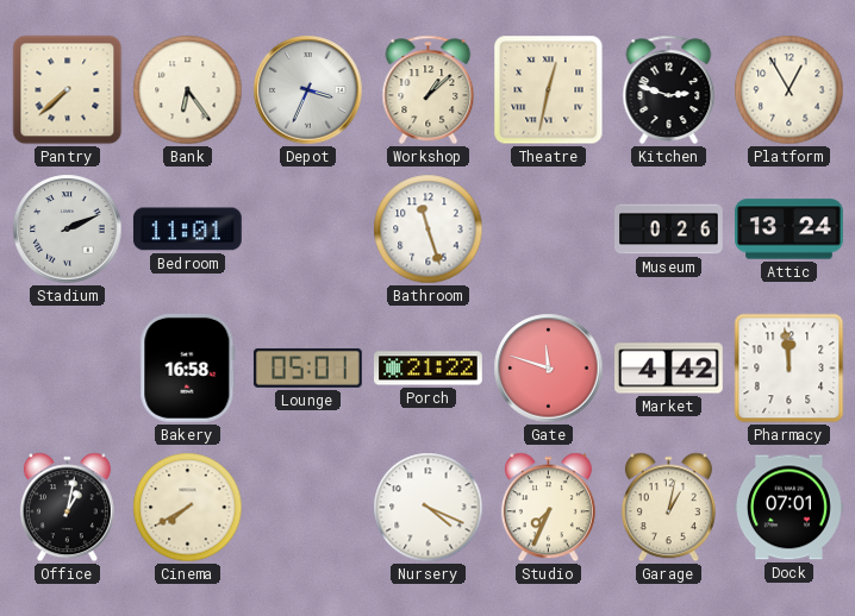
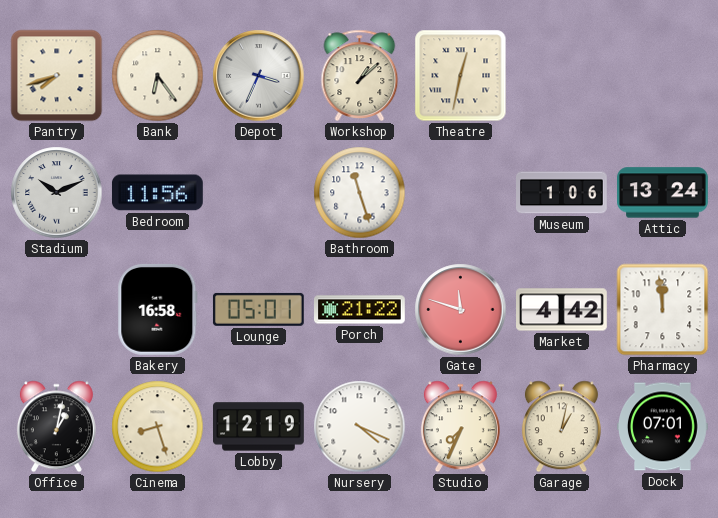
Pantry: 7:38 -> 7:42 (57, 76)
Kitchen: 2:48 -> none (669, 89)
Platform: 12:55 -> none (790, 90)
Stadium: 2:11 -> 10:11 (57, 193)
Bedroom: 11:01 -> 11:56 (157, 193)
Museum: 0:26 -> 1:06 (562, 193)
Cinema: 7:40 -> 8:27 (158, 427)
Lobby: none -> 12:19 (259, 427)
